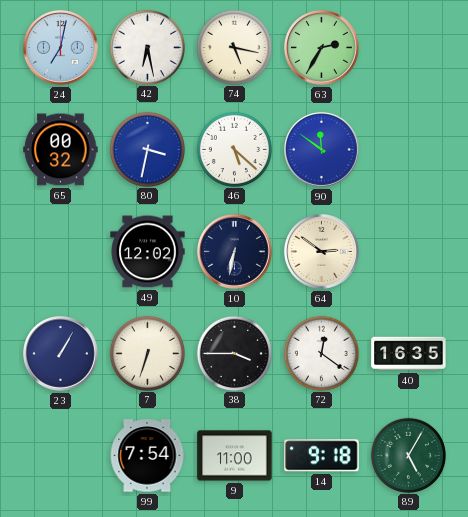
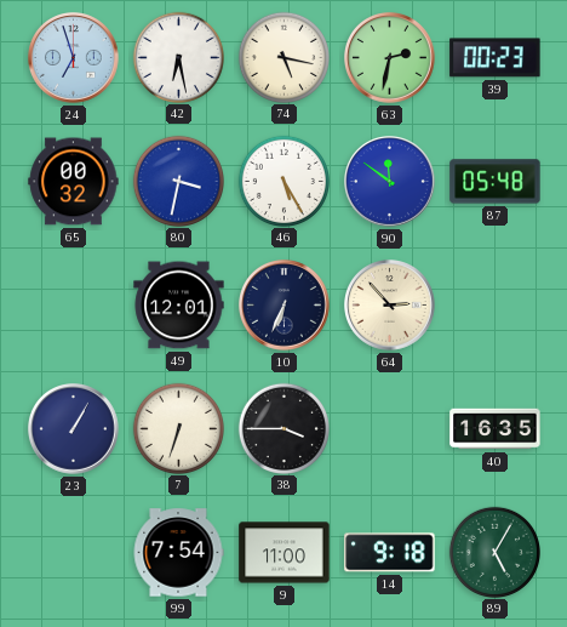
24: 7:02 -> 6:57 (74, 58)
63: 2:35 -> 2:32 (390, 58)
39: none -> 00:23 (496, 58)
46: 5:22 -> 5:25 (283, 181)
87: none -> 05:48 (496, 182)
49: 12:02 -> 12:01 (179, 306)
10: 6:32 -> 6:34 (285, 306)
64: 2:51 -> 2:53 (390, 306)
72: 12:21 -> none (321, 353)
